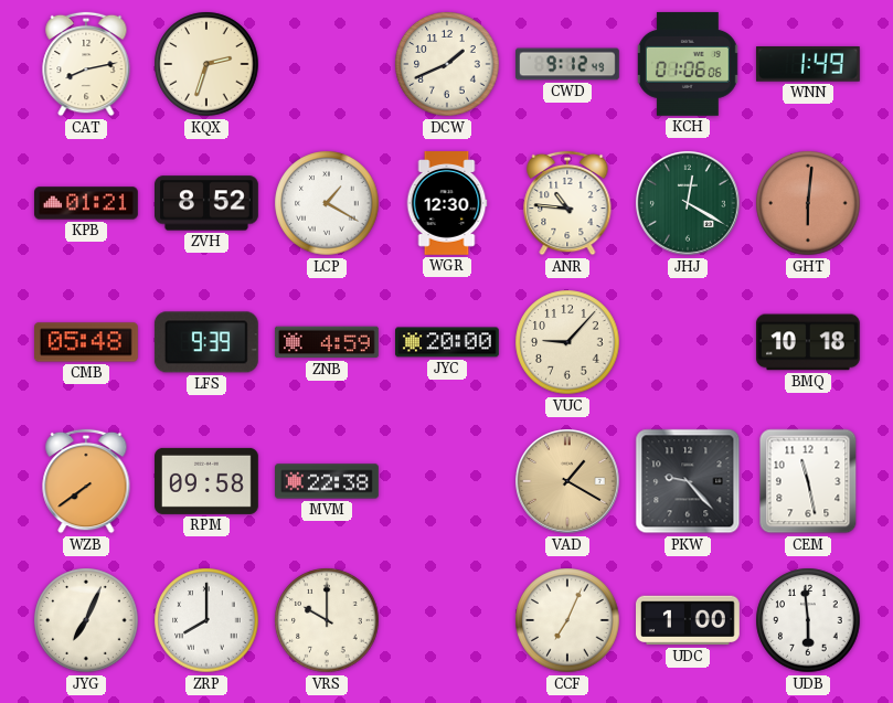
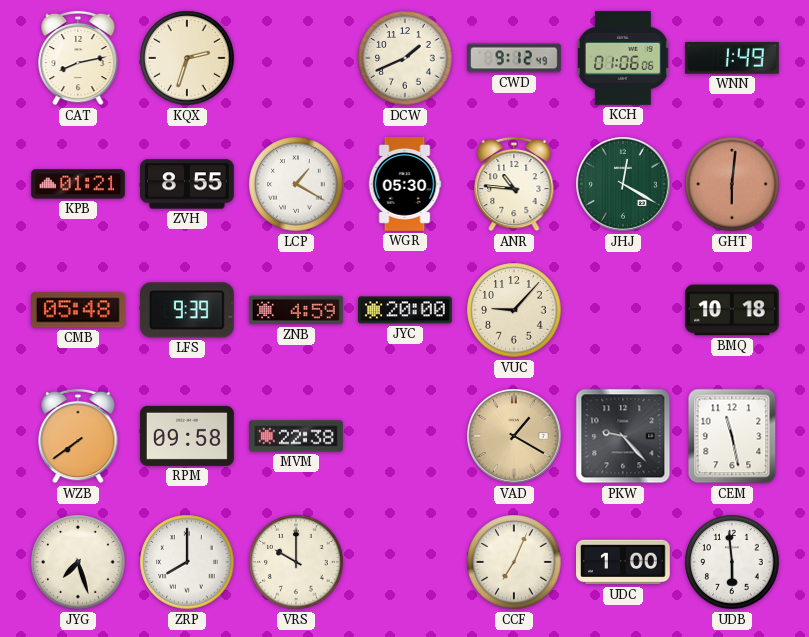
ZVH: 8:52 -> 8:55 (188, 184)
WGR: 12:30 -> 05:30 (405, 185)
JYG: 7:04 -> 7:27 (78, 562)
